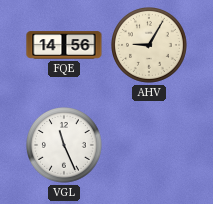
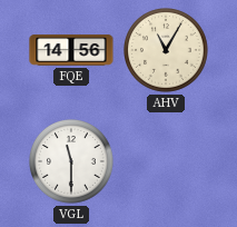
AHV: 9:05 -> 11:05 (167, 51)
VGL: 11:26 -> 11:30 (72, 162)
